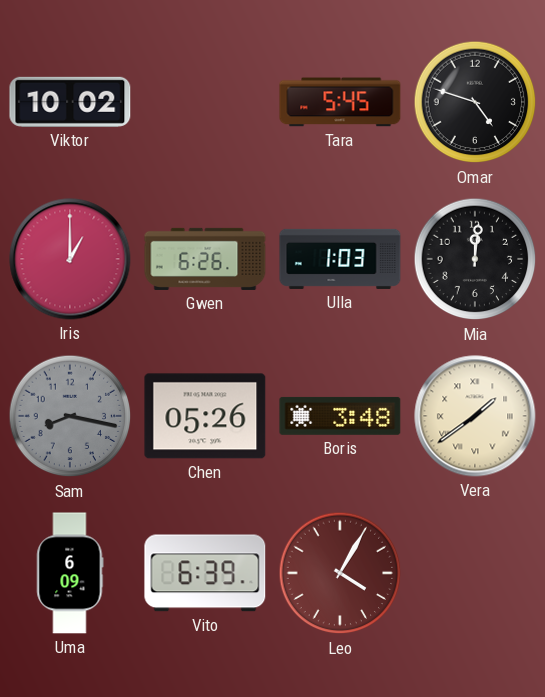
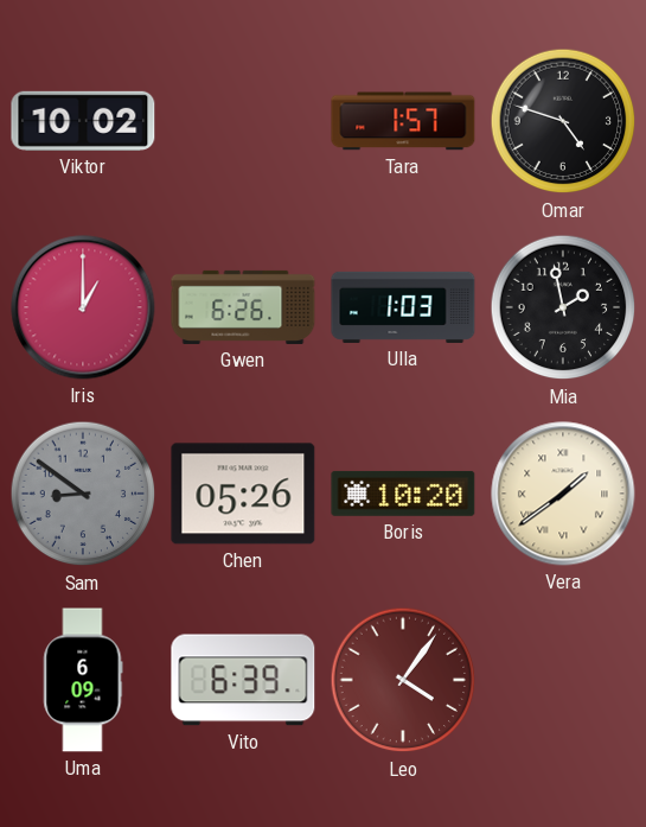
Tara: 5:45 -> 1:57 (403, 121)
Mia: 12:01 -> 1:58 (563, 307)
Sam: 8:17 -> 8:51 (83, 494)
Boris: 3:48 -> 10:20 (403, 494)
Leo: 4:05 -> 4:06 (403, 680)
